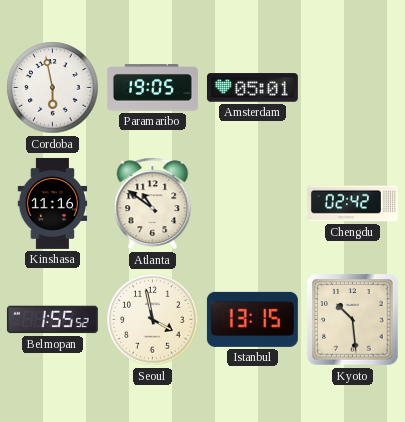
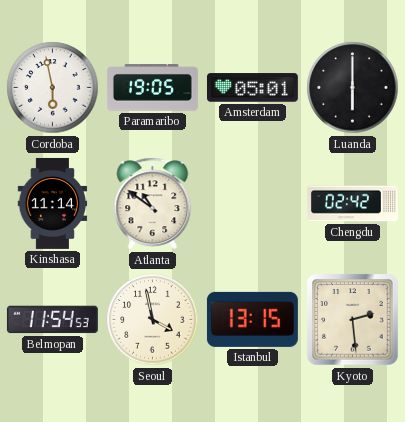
Luanda: none -> 6:00 (353, 88)
Kinshasa: 11:16 -> 11:14 (53, 203)
Belmopan: 1:55 -> 11:54 (52, 320)
Kyoto: 10:29 -> 2:29 (353, 320)
